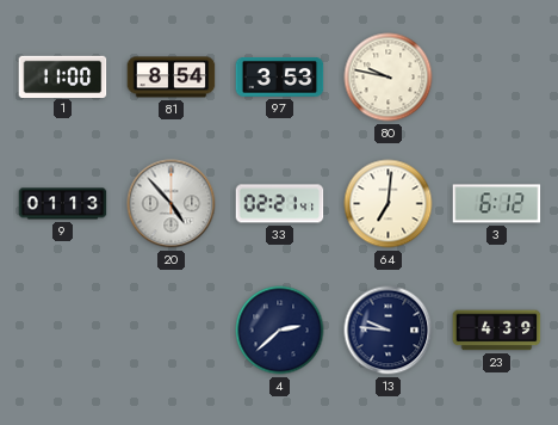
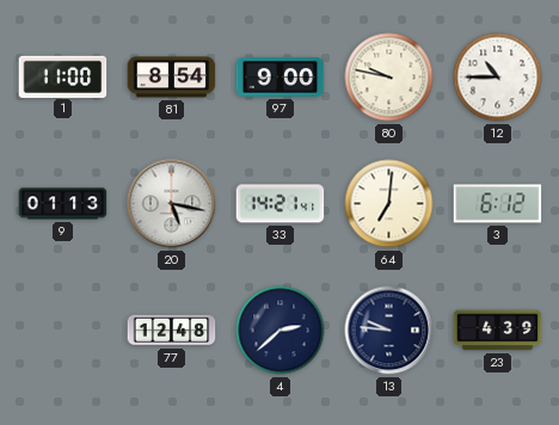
97: 3:53 -> 9:00 (281, 78)
12: none -> 10:45 (498, 78)
20: 4:53 -> 5:17 (172, 204)
33: 02:21 -> 14:21 (281, 204)
77: none -> 12:48 (172, 331)
